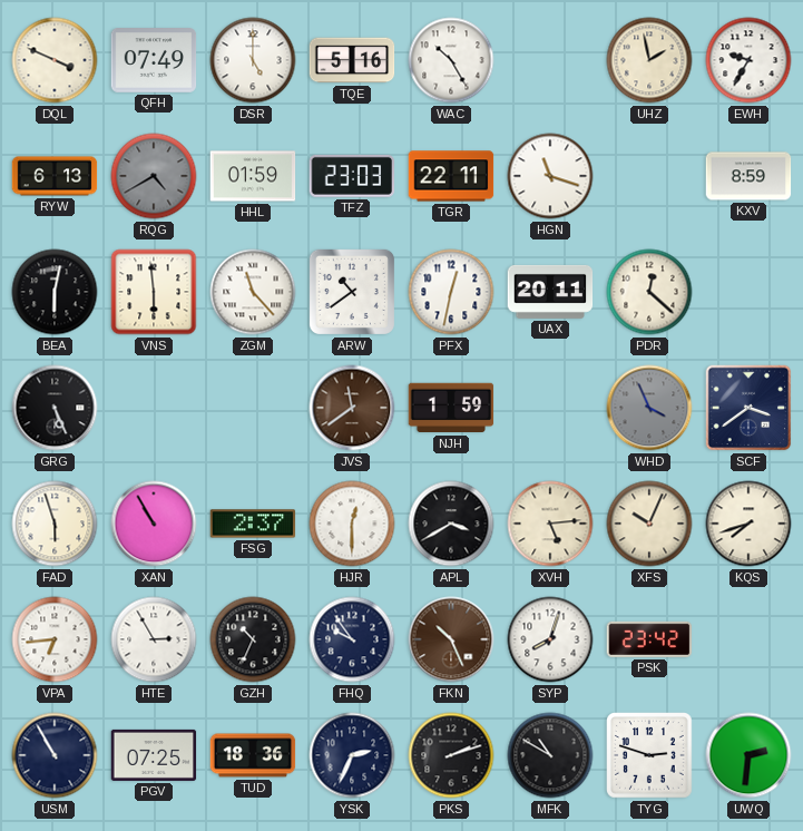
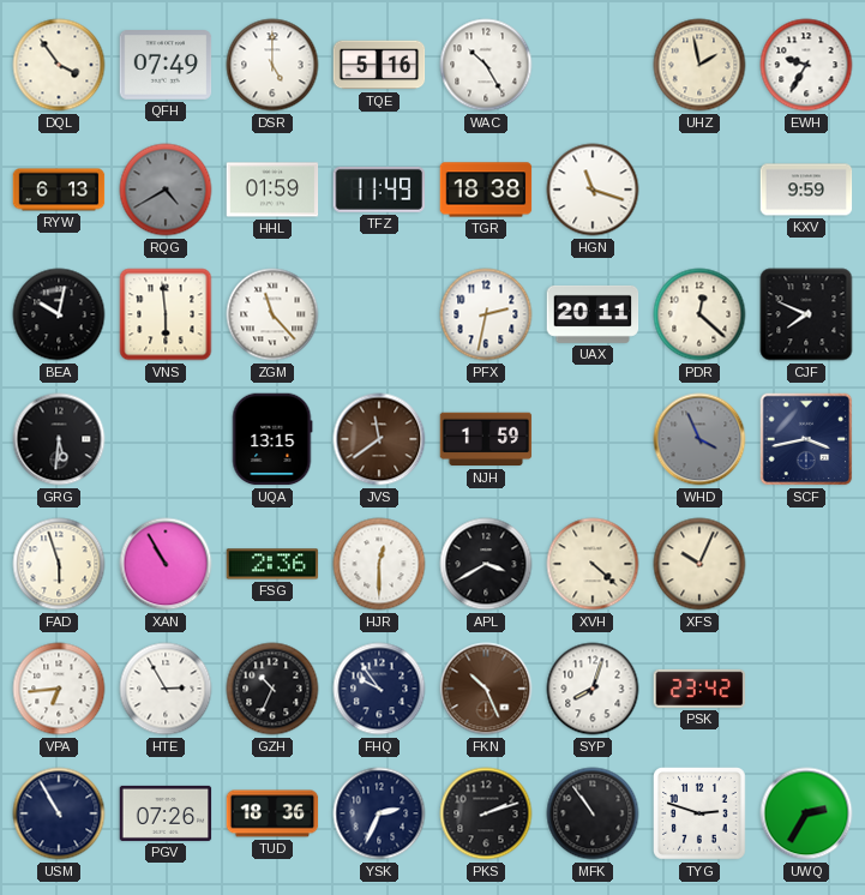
DQL: 3:49 -> 3:54 (59, 65)
TFZ: 23:03 -> 11:49 (378, 190)
TGR: 22:11 -> 18:38 (486, 190)
KXV: 8:59 -> 9:59 (806, 190)
BEA: 6:02 -> 10:02 (59, 314)
ARW: 10:39 -> none (352, 292)
PFX: 12:32 -> 2:32 (486, 314)
CJF: none -> 7:49 (806, 314)
GRG: 5:26 -> 5:31 (59, 439)
UQA: none -> 13:15 (272, 439)
SCF: 3:39 -> 3:43 (806, 439)
FSG: 2:37 -> 2:36 (272, 564)
XVH: 5:14 -> 4:22 (593, 564)
KQS: 7:42 -> none (748, 524)
PGV: 07:25 -> 07:26 (166, 813)
MFK: 10:50 -> 10:54 (593, 813)
UWQ: 2:31 -> 2:35 (806, 813)
